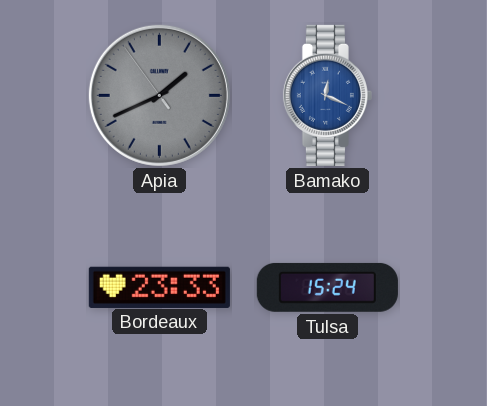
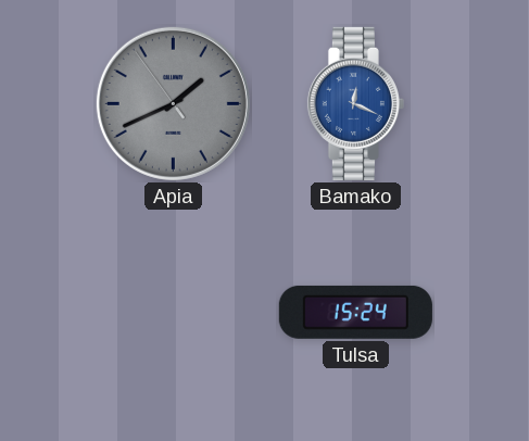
Bordeaux: 23:33 -> none (159, 287)
